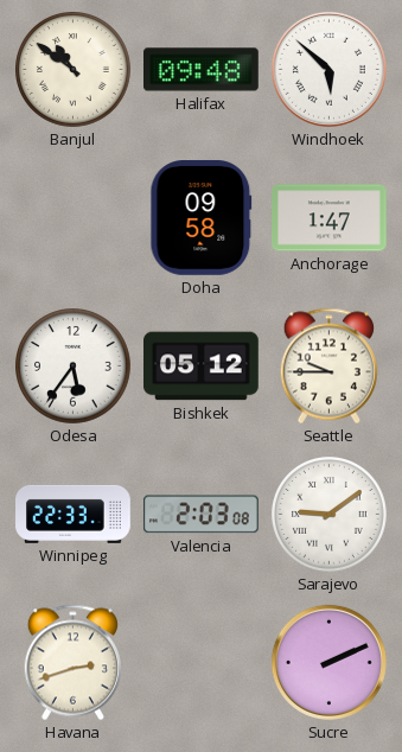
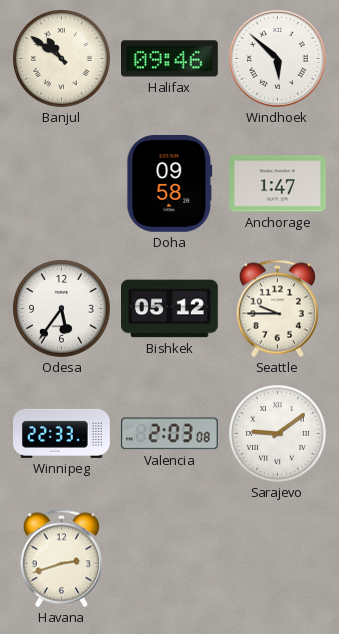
Halifax: 09:48 -> 09:46 (170, 59)
Sucre: 2:11 -> none (328, 662)
